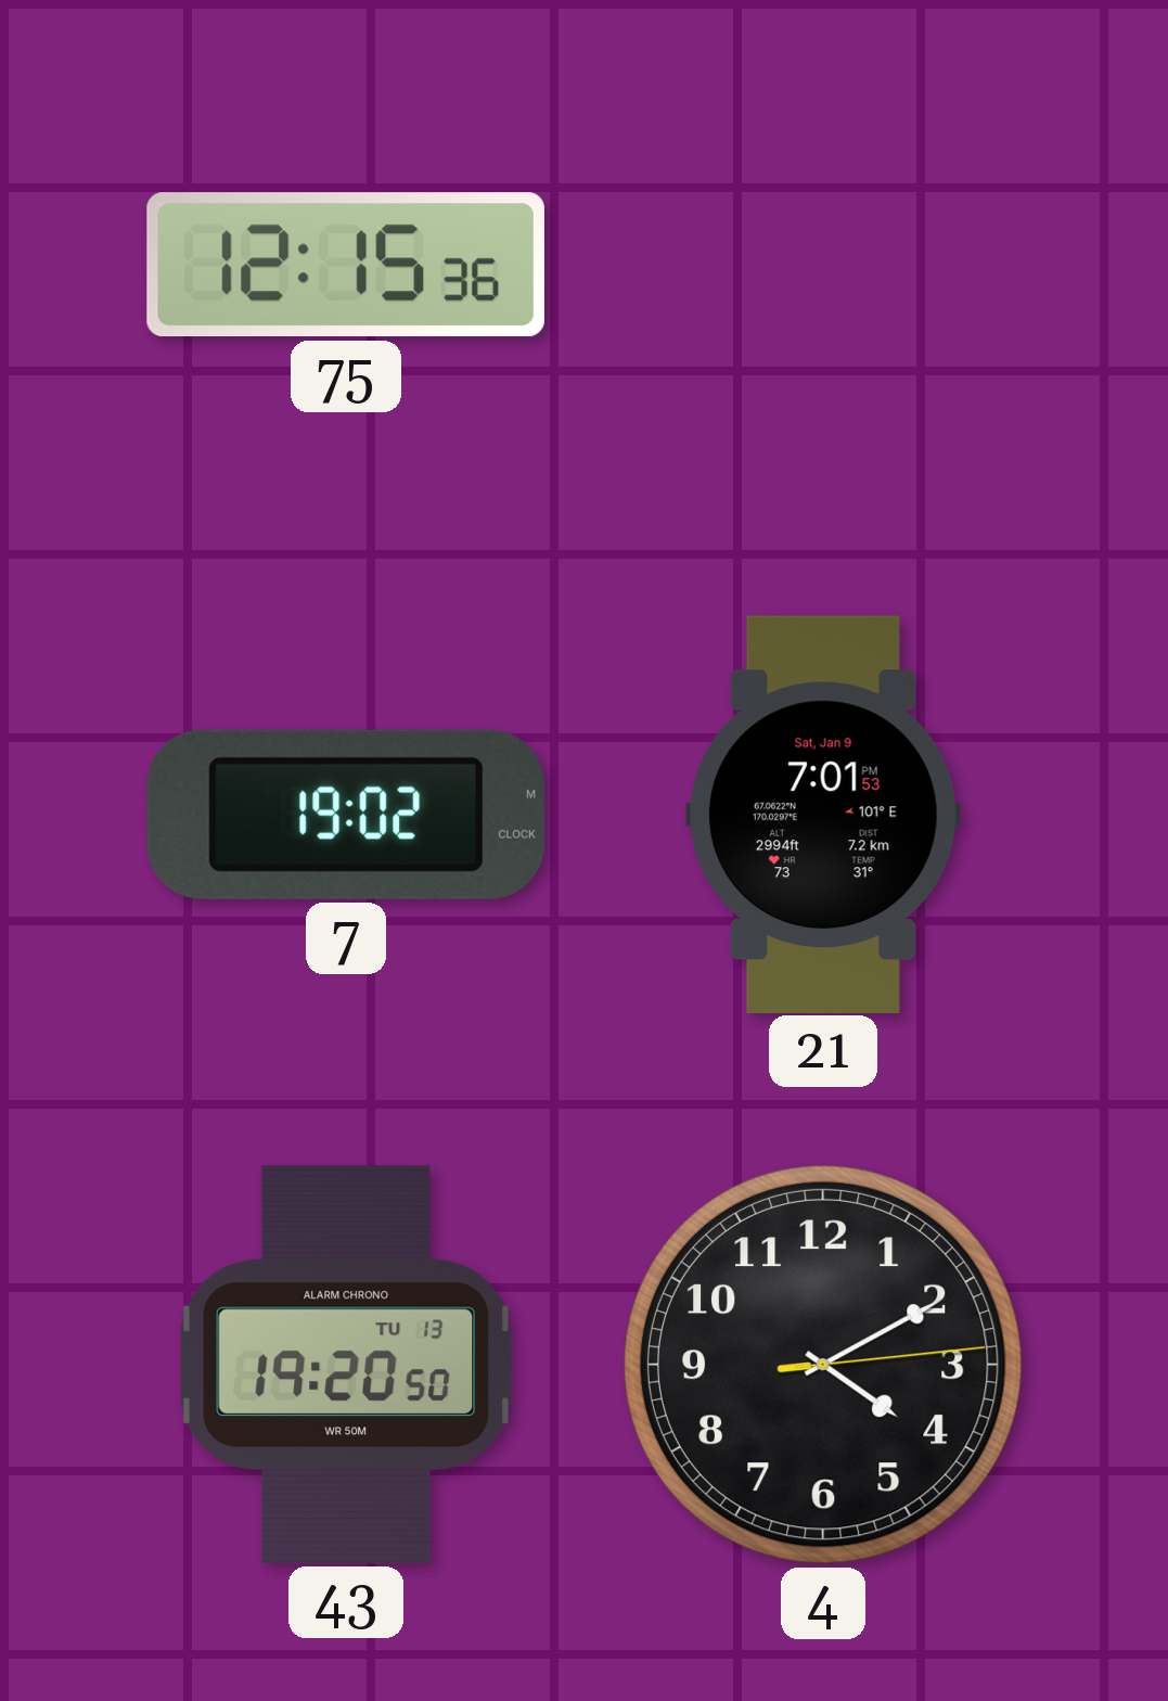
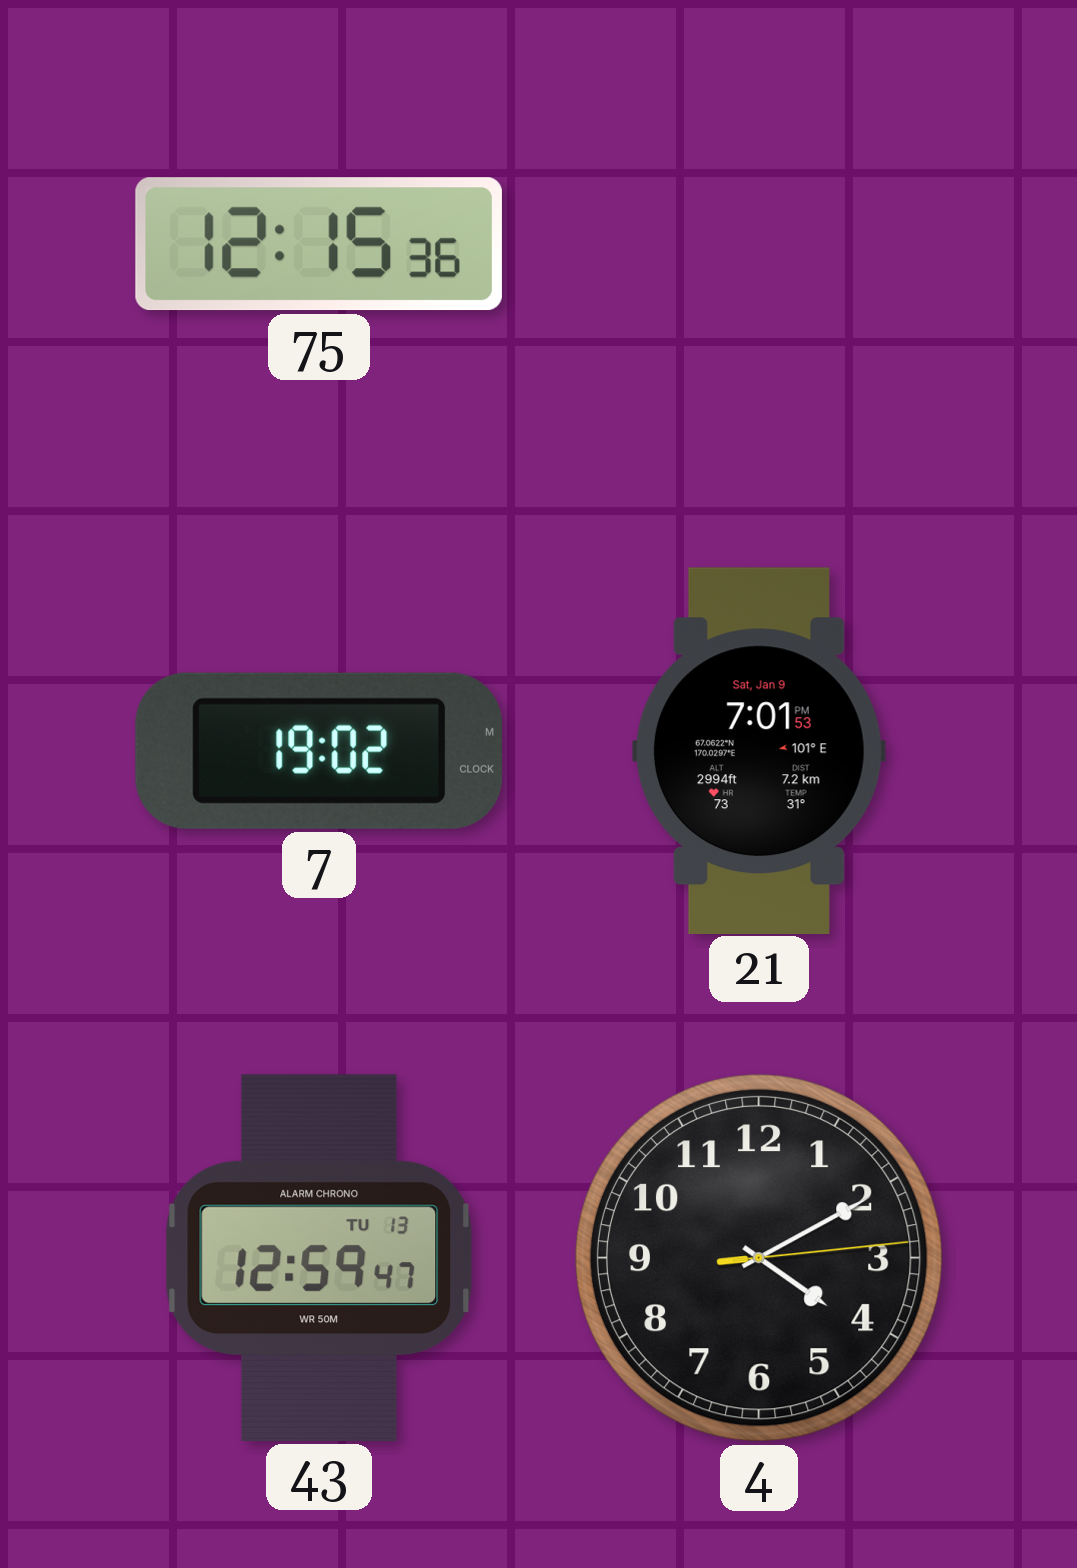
43: 19:20 -> 12:59 (319, 1258)
